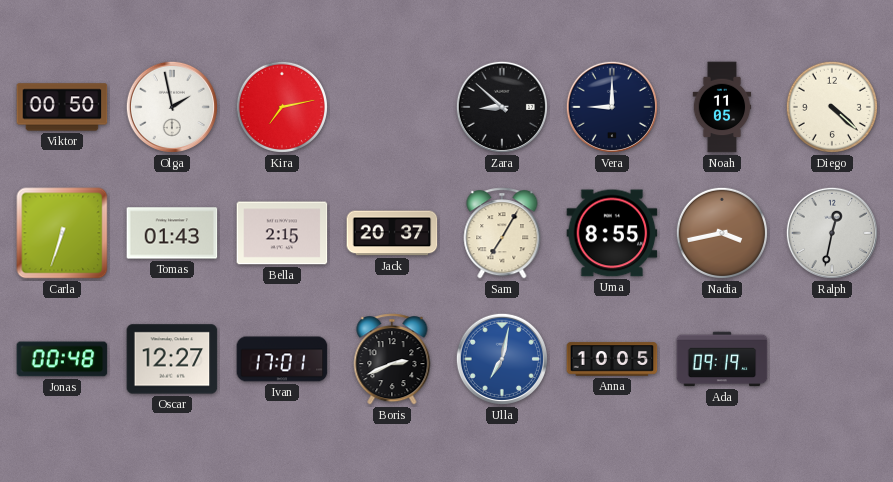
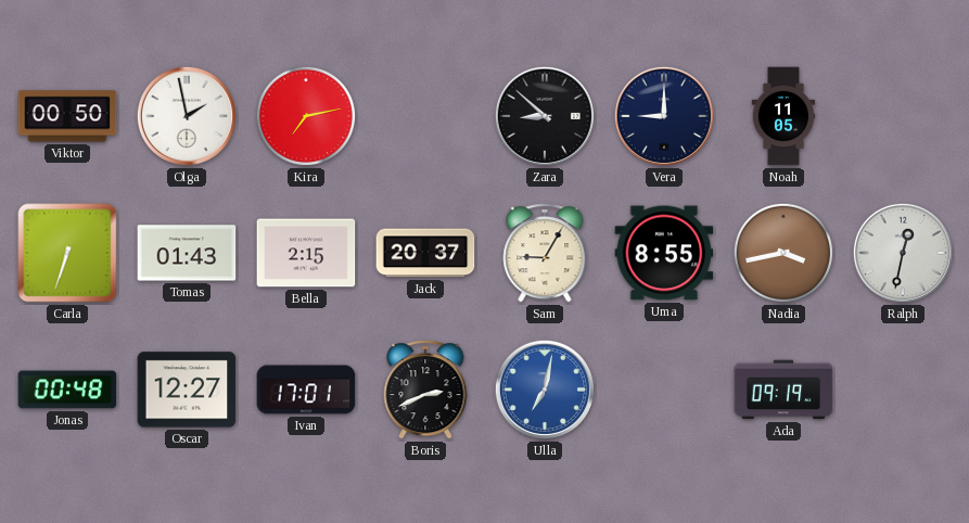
Diego: 4:22 -> none (832, 107)
Sam: 7:05 -> 9:05 (545, 253)
Anna: 10:05 -> none (612, 359)
